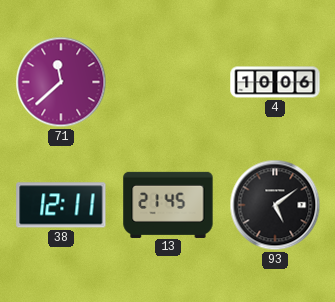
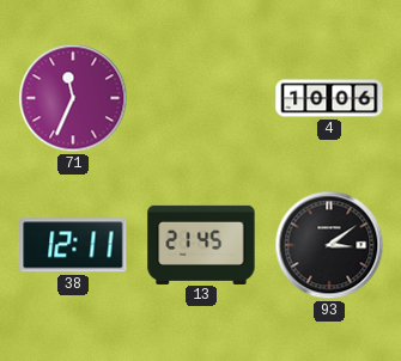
71: 11:38 -> 11:34 (73, 98)
93: 5:09 -> 3:09 (329, 245)
